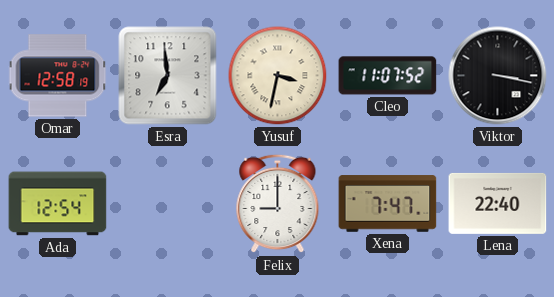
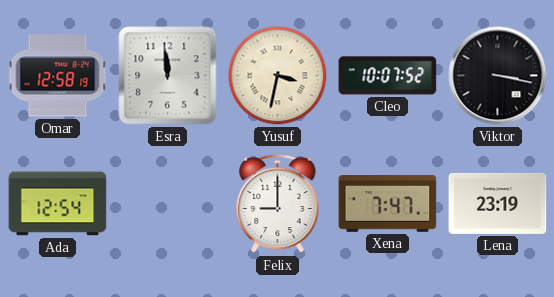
Esra: 6:59 -> 11:59 (168, 76)
Cleo: 11:07 -> 10:07 (388, 76)
Lena: 22:40 -> 23:19 (498, 203)
